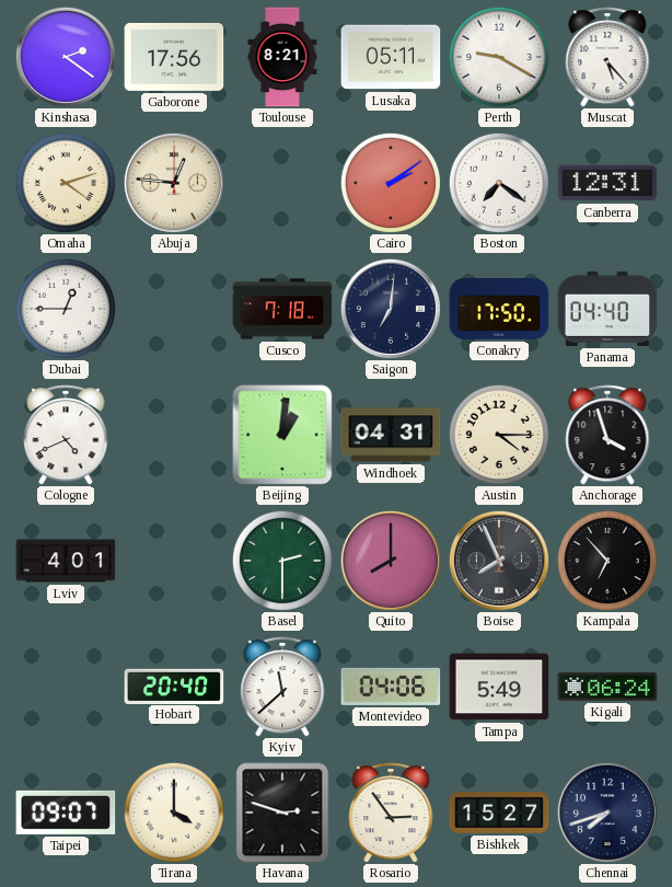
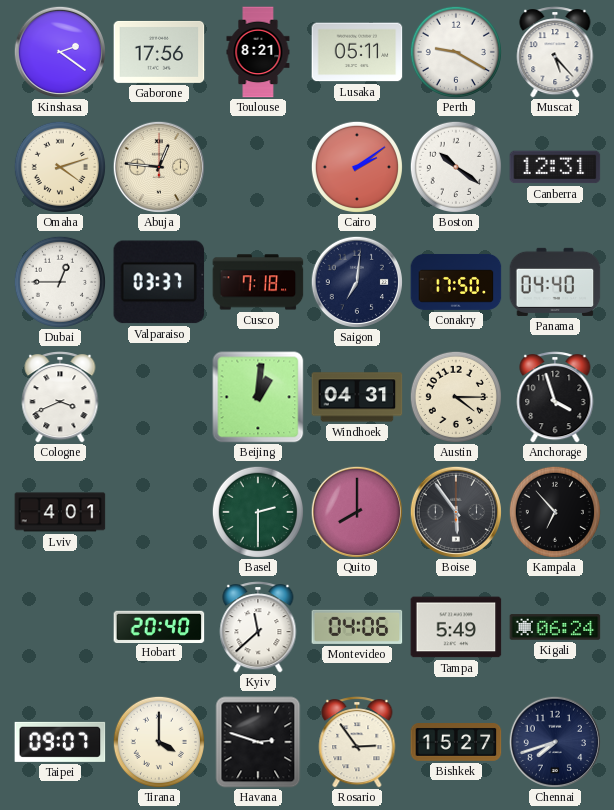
Boston: 7:21 -> 10:21 (456, 167)
Valparaiso: none -> 03:37 (159, 282)
Cologne: 4:41 -> 3:41 (60, 397)
Boise: 7:56 -> 5:54 (456, 512)
